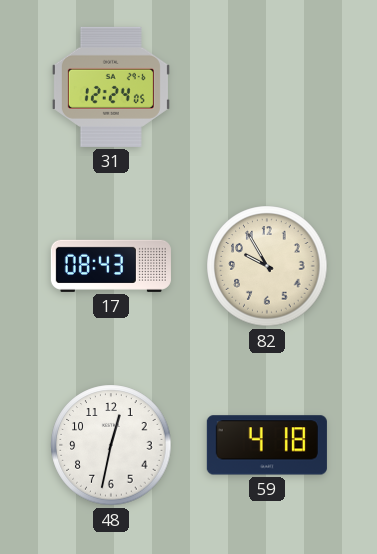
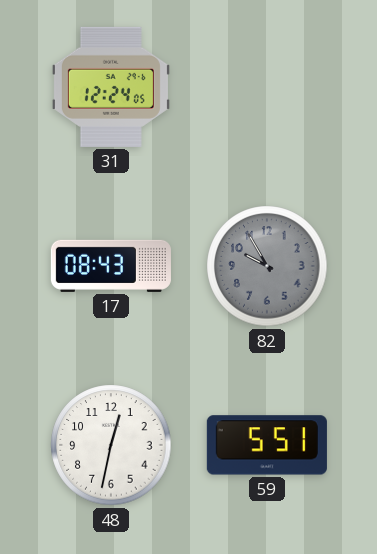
82 dial: cream -> grey (267, 266)
59: 4:18 -> 5:51 (267, 445)
